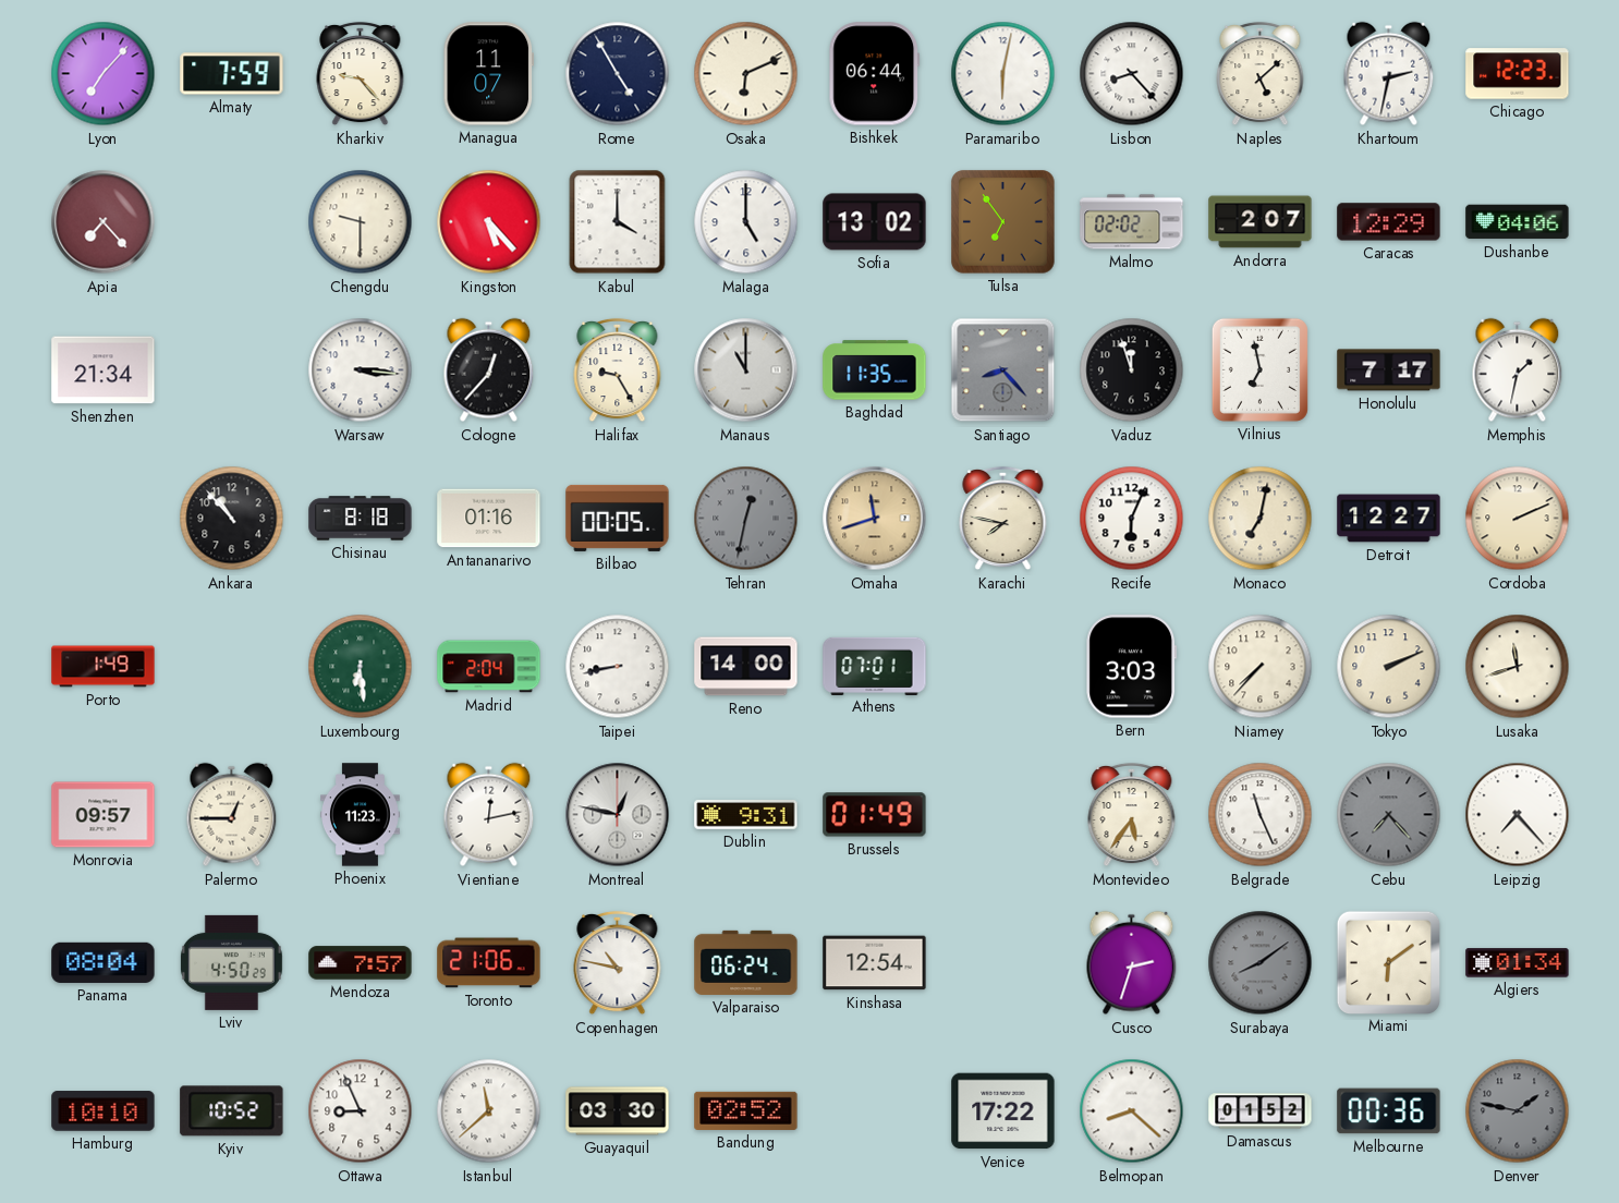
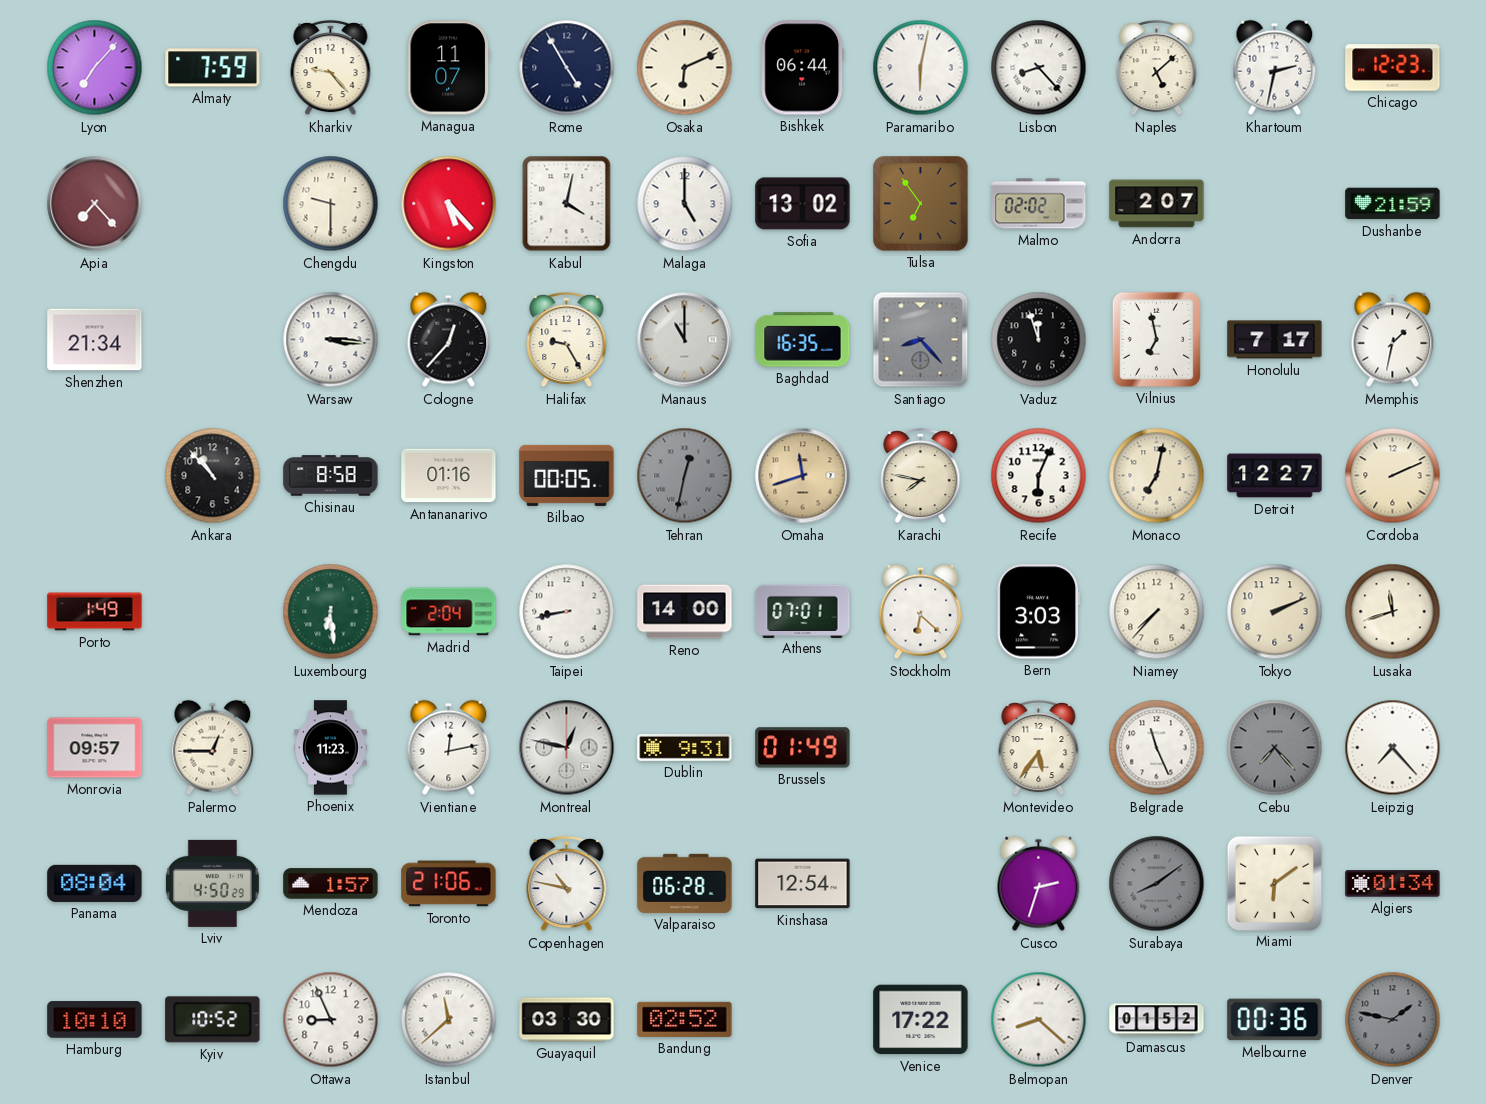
Kabul: 4:00 -> 4:02 (567, 204)
Caracas: 12:29 -> none (1389, 222)
Dushanbe: 04:06 -> 21:59 (1393, 204)
Baghdad: 11:35 -> 16:35 (803, 340)
Chisinau: 8:18 -> 8:58 (331, 476)
Stockholm: none -> 6:22 (921, 612)
Mendoza: 7:57 -> 1:57 (331, 884)
Valparaiso: 06:24 -> 06:28 (685, 883)
